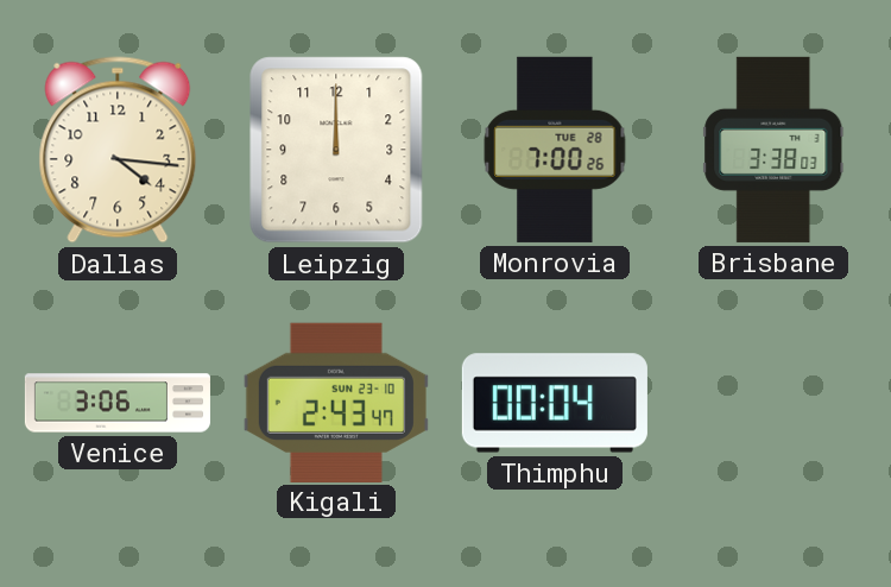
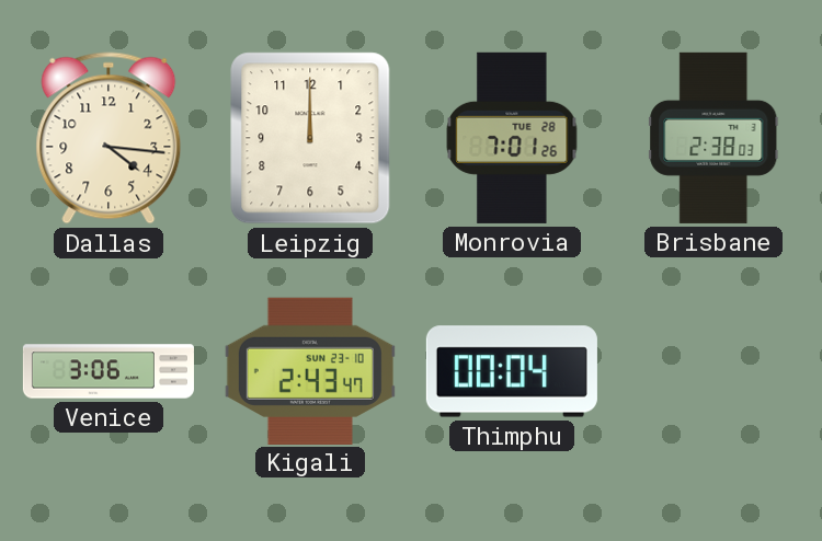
Monrovia: 7:00 -> 7:01 (512, 138)
Brisbane: 3:38 -> 2:38 (713, 138)
